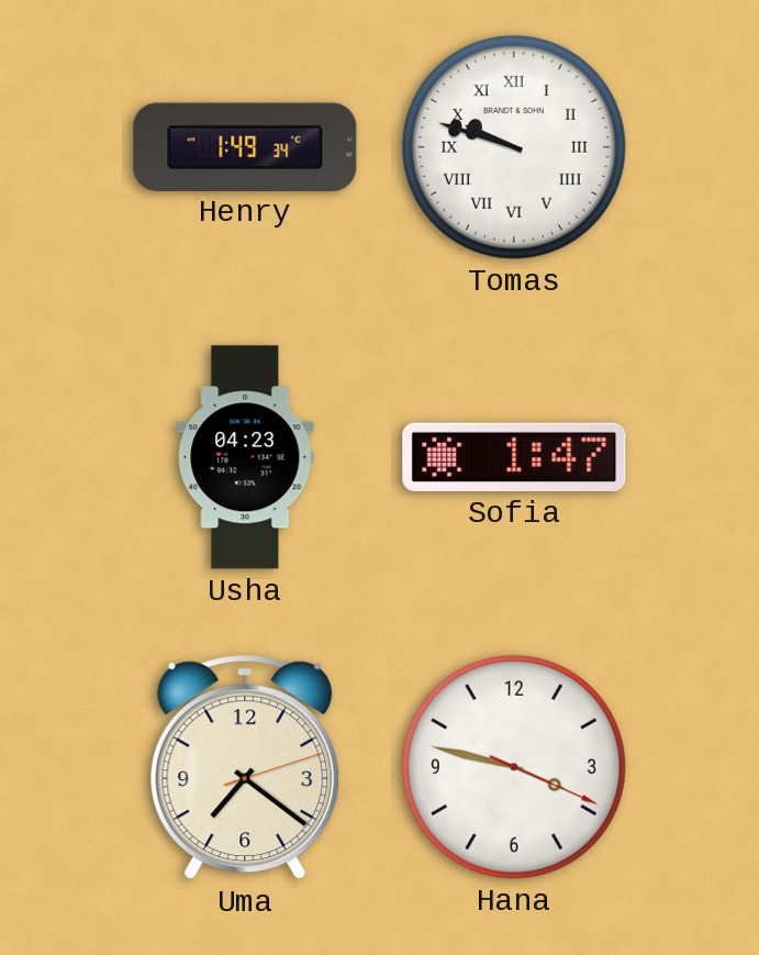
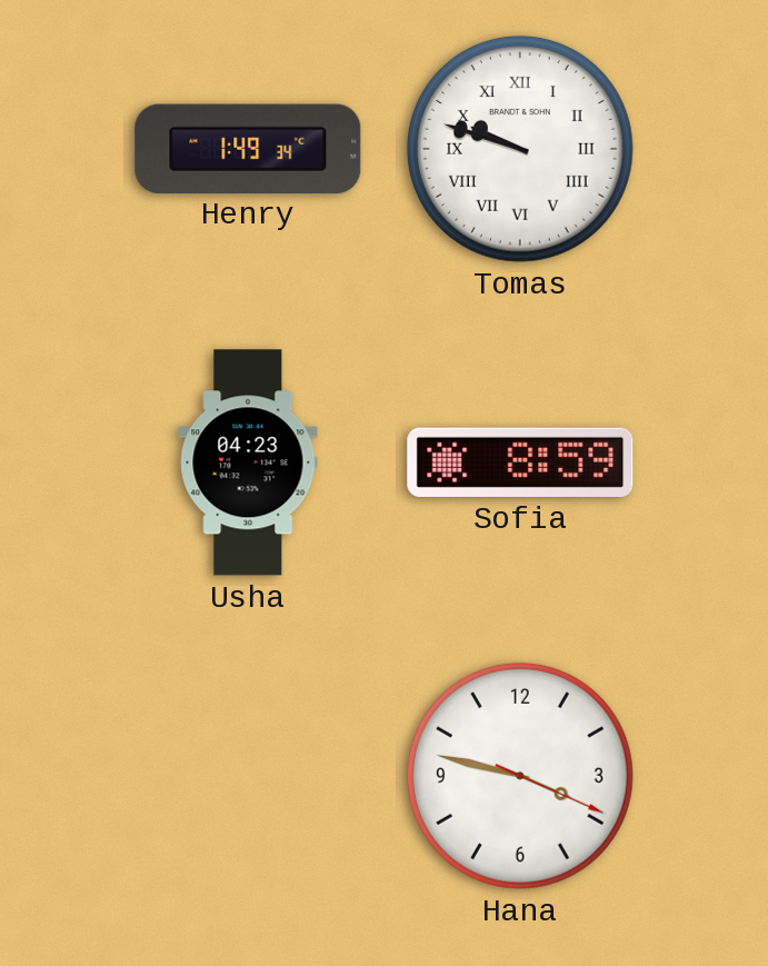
Sofia: 1:47 -> 8:59 (520, 462)
Uma: 7:21 -> none (245, 767)
